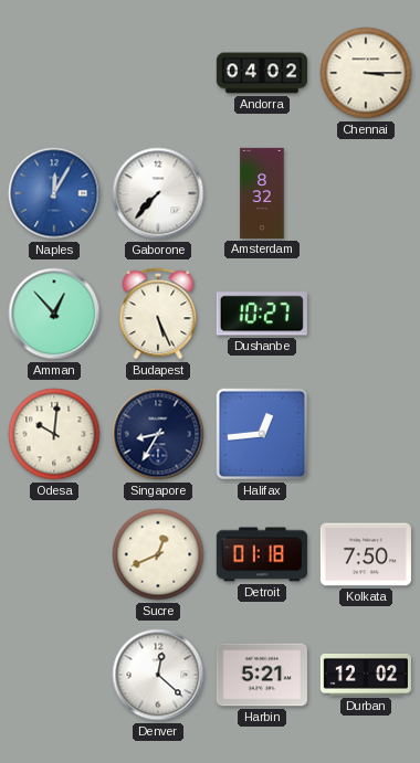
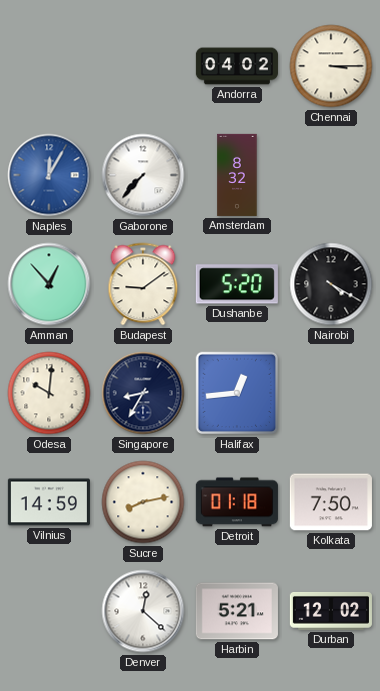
Budapest: 5:26 -> 9:09 (143, 284)
Dushanbe: 10:27 -> 5:20 (237, 284)
Nairobi: none -> 4:20 (331, 284)
Vilnius: none -> 14:59 (49, 502)
Sucre: 12:41 -> 8:13 (143, 502)
